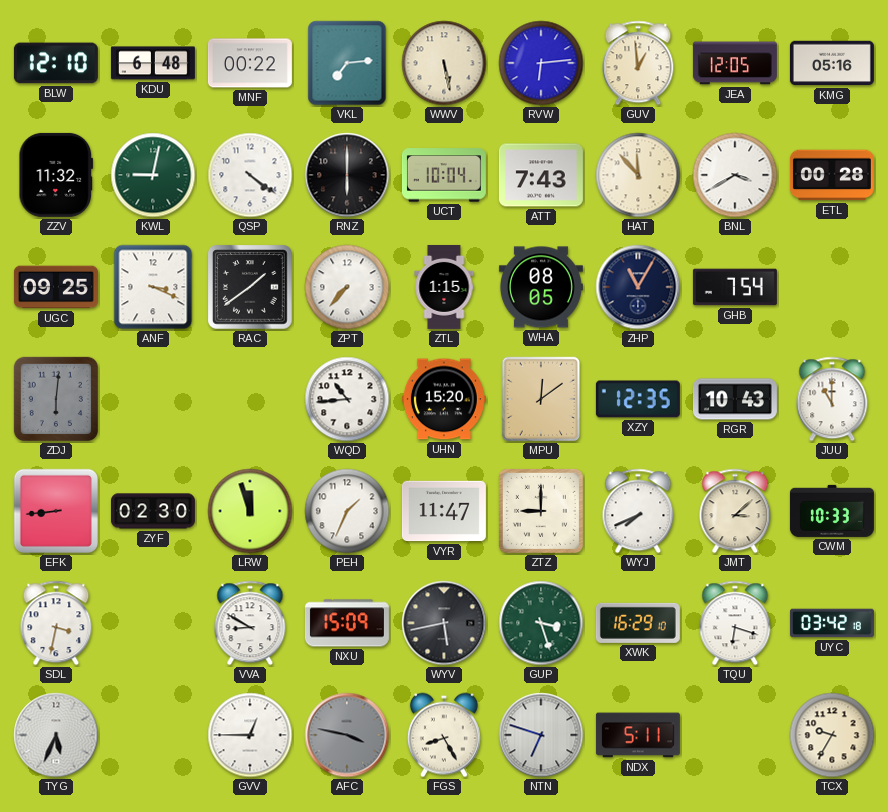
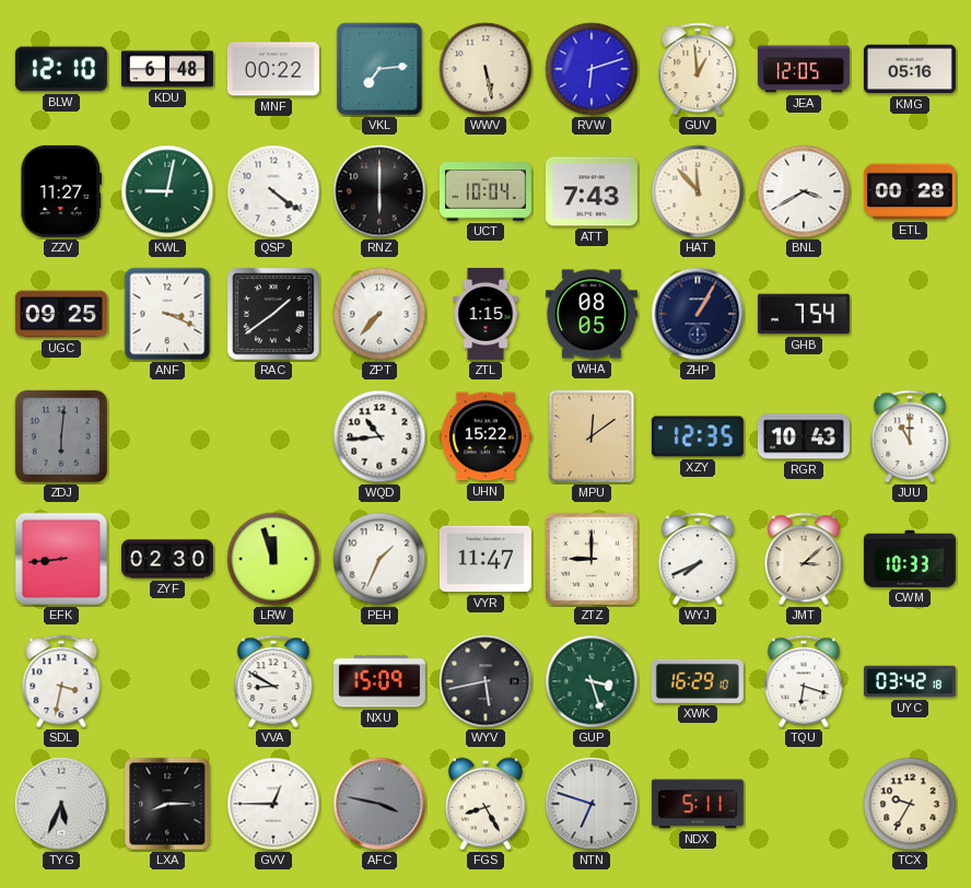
RVW: 6:14 -> 6:12 (592, 69)
ZZV: 11:32 -> 11:27 (61, 191)
ZHP: 11:05 -> 1:05 (698, 314)
UHN: 15:20 -> 15:22 (486, 436)
LXA: none -> 8:15 (167, 804)
